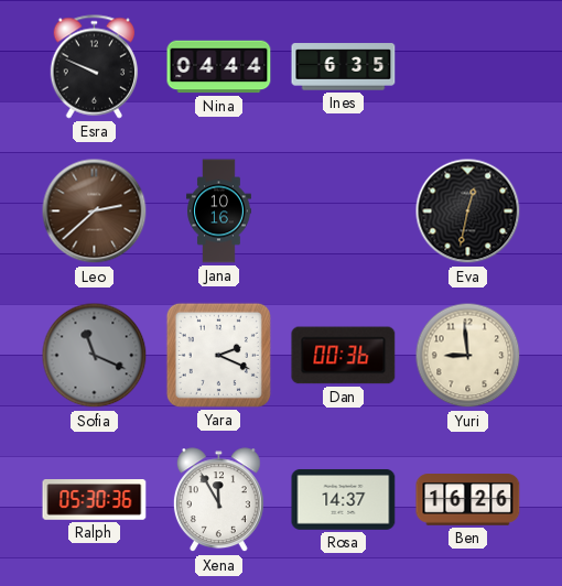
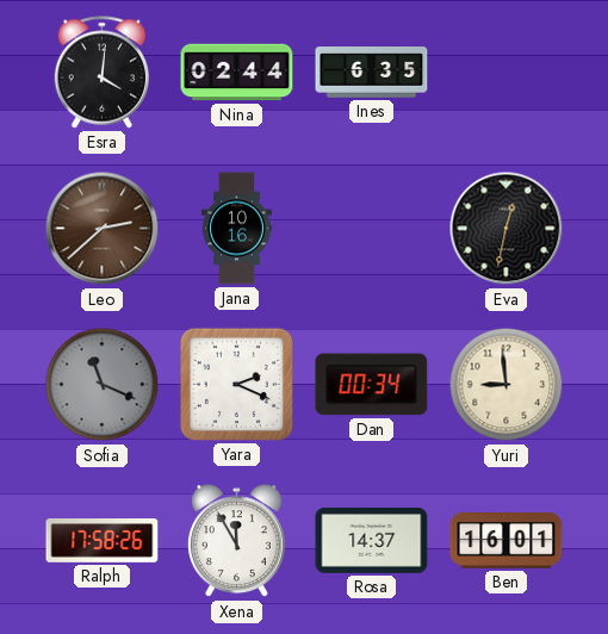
Esra: 9:49 -> 4:01 (103, 73)
Nina: 04:44 -> 02:44 (237, 73)
Dan: 00:36 -> 00:34 (372, 385)
Ralph: 05:30 -> 17:58 (103, 541)
Ben: 16:26 -> 16:01 (507, 541)
